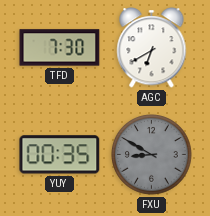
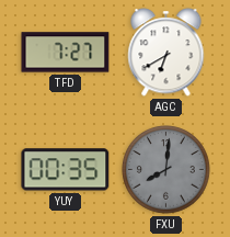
TFD: 7:30 -> 7:27 (66, 53)
FXU: 8:50 -> 8:01 (166, 170)
